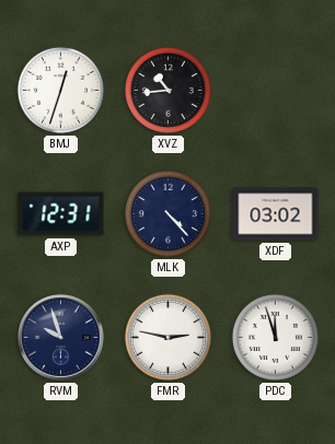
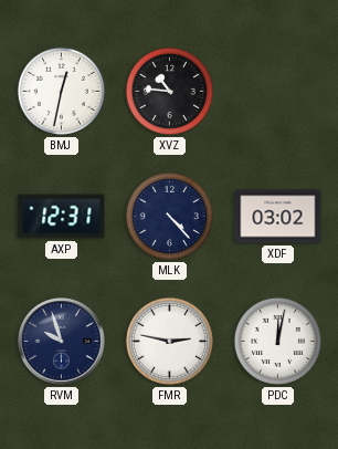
BMJ: 12:33 -> 12:32 (61, 91)
XVZ: 10:44 -> 10:46 (169, 91)
PDC: 11:57 -> 12:02 (277, 341)
